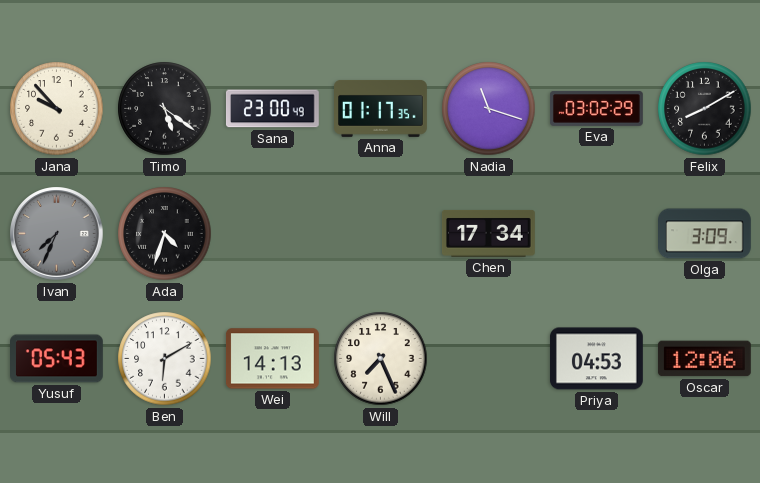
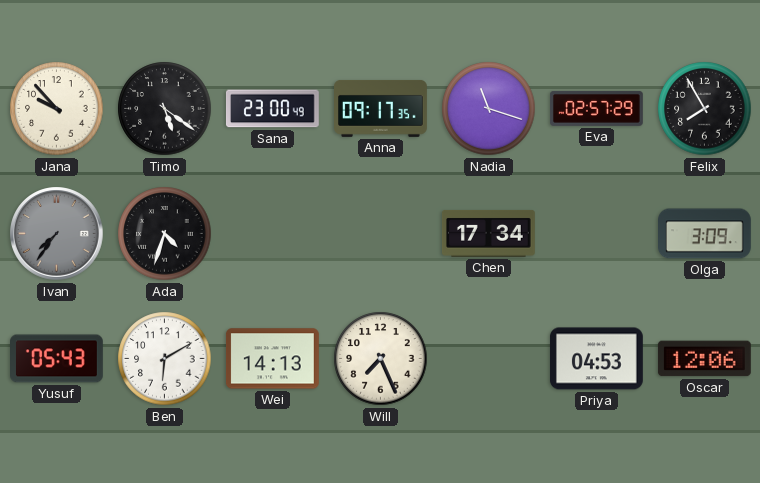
Anna: 01:17 -> 09:17 (381, 108)
Eva: 03:02 -> 02:57 (597, 108)
Felix: 8:10 -> 7:55 (705, 109)
Ivan: 7:34 -> 7:36 (57, 234)
